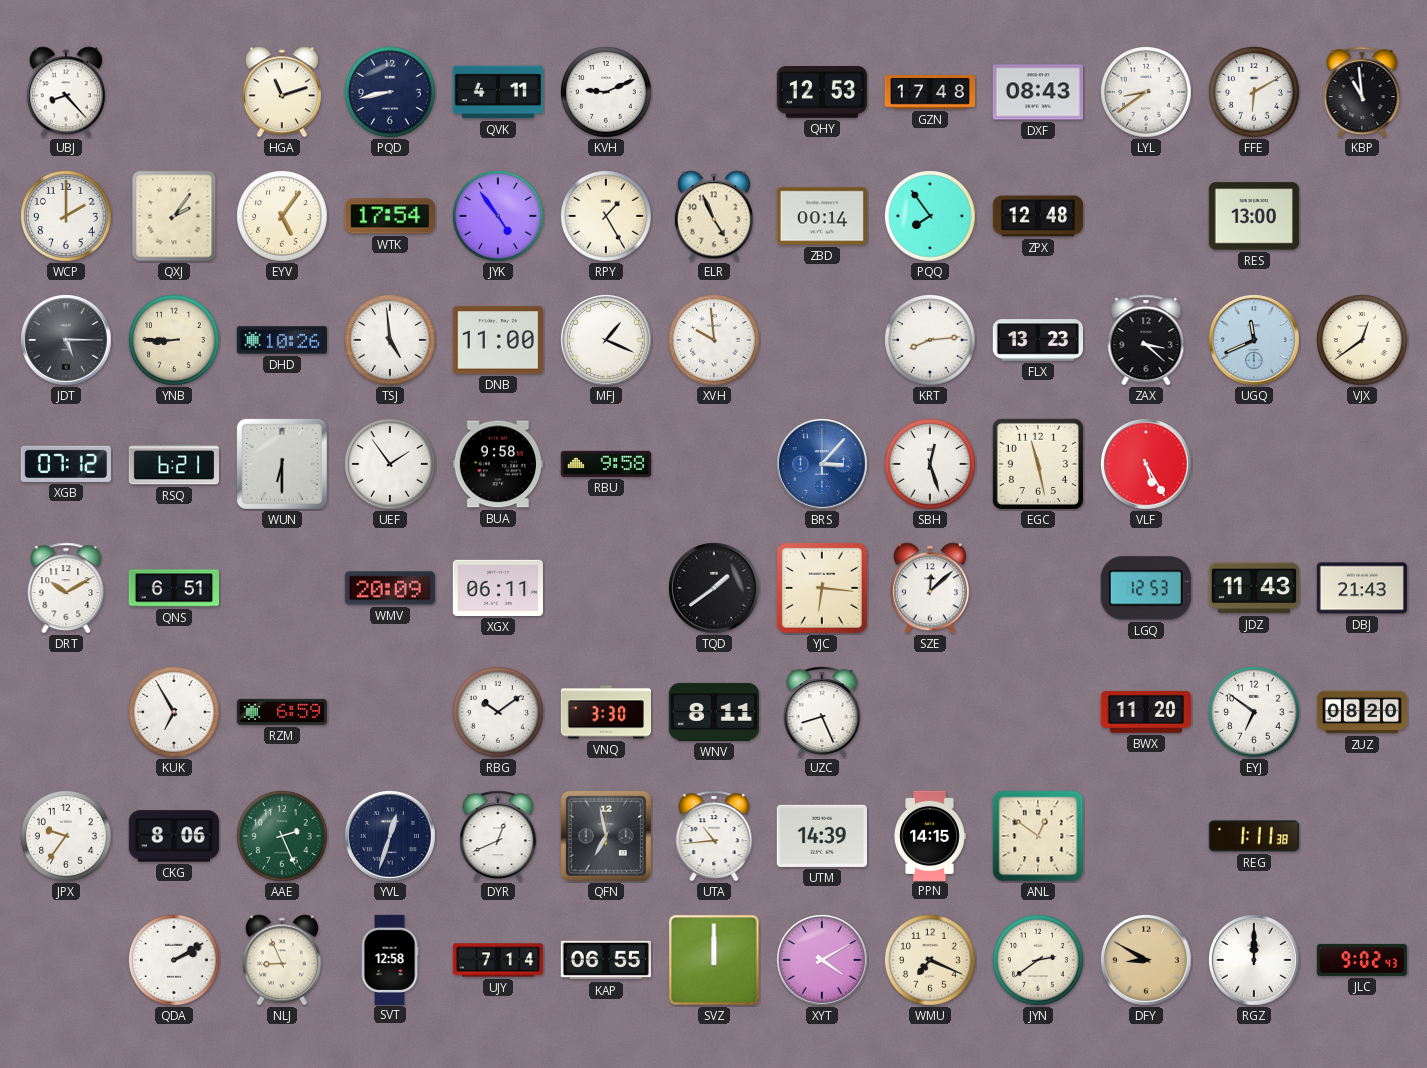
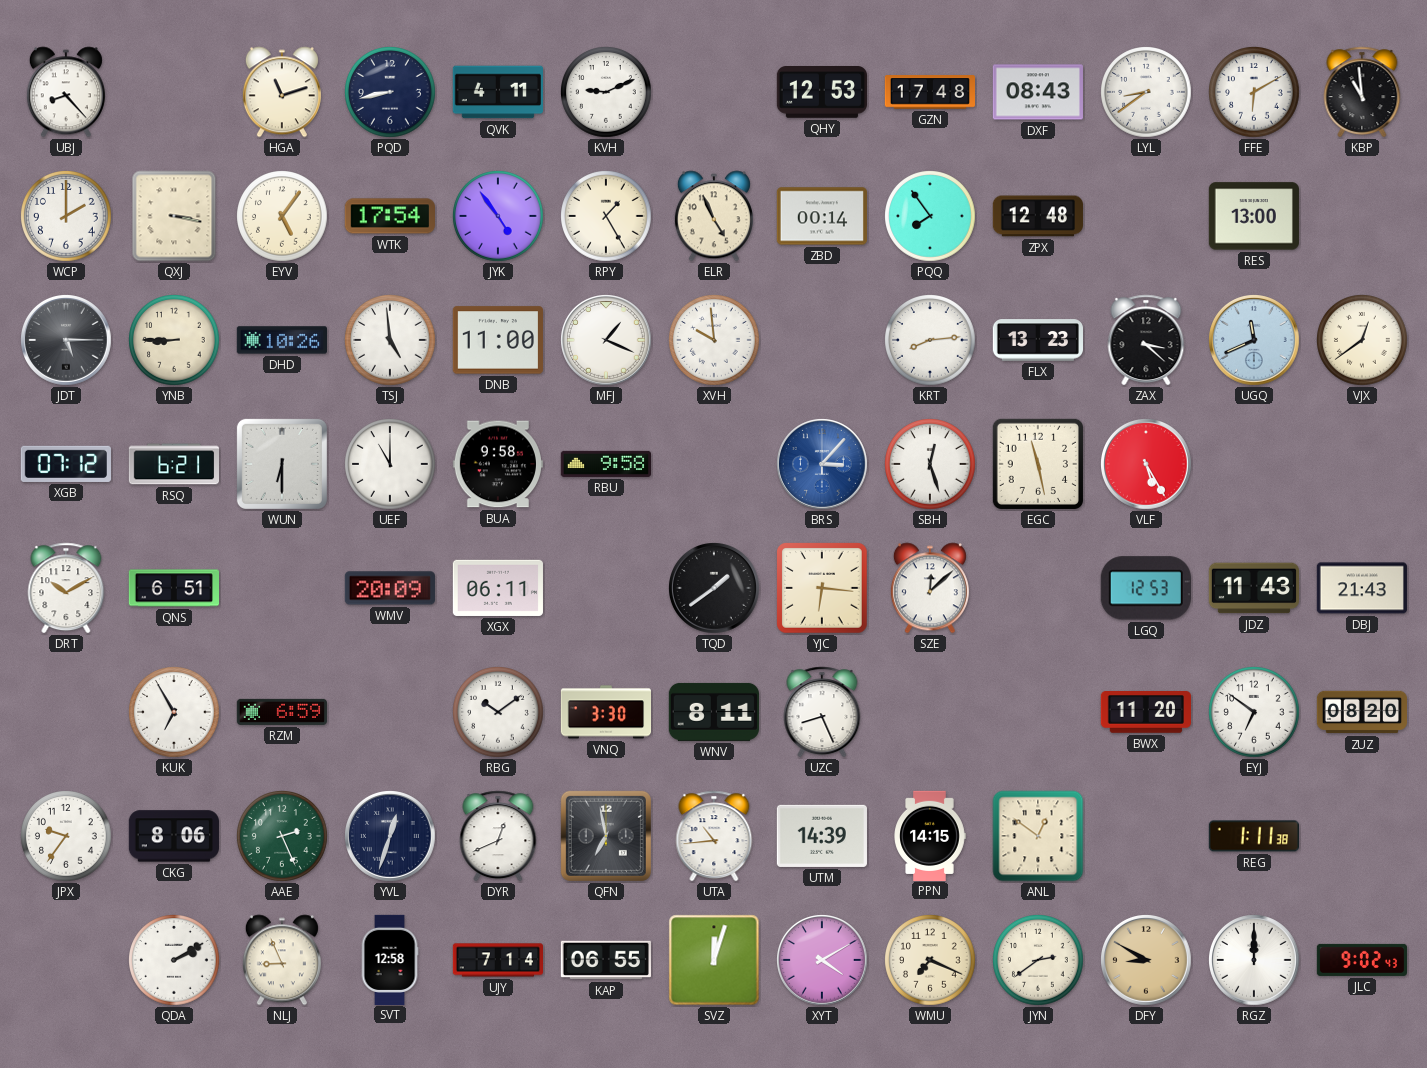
QXJ: 2:06 -> 3:17 (174, 216)
UEF: 1:54 -> 11:00 (391, 465)
SVZ: 12:00 -> 12:03 (714, 960)
